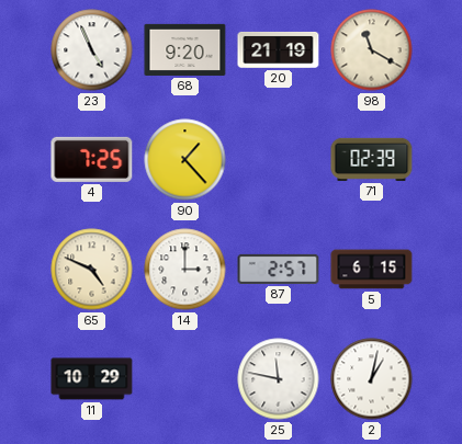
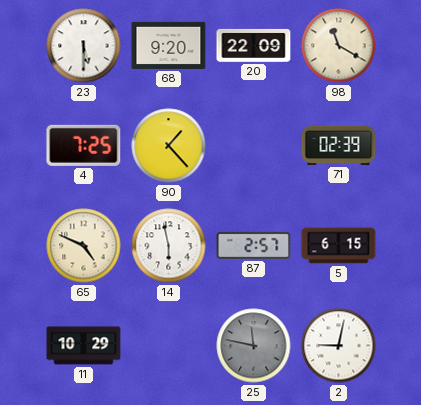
23: 4:56 -> 5:30 (84, 46)
20: 21:19 -> 22:09 (254, 45)
14: 3:00 -> 5:58 (169, 246)
25 dial: white -> grey (254, 346)
2: 1:02 -> 9:02 (339, 346)
